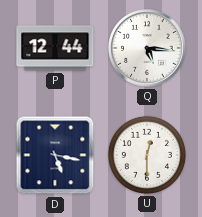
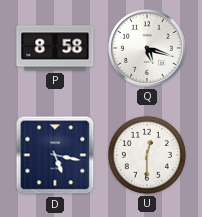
P: 12:44 -> 8:58 (55, 48)
Q: 5:16 -> 5:18 (147, 48)
